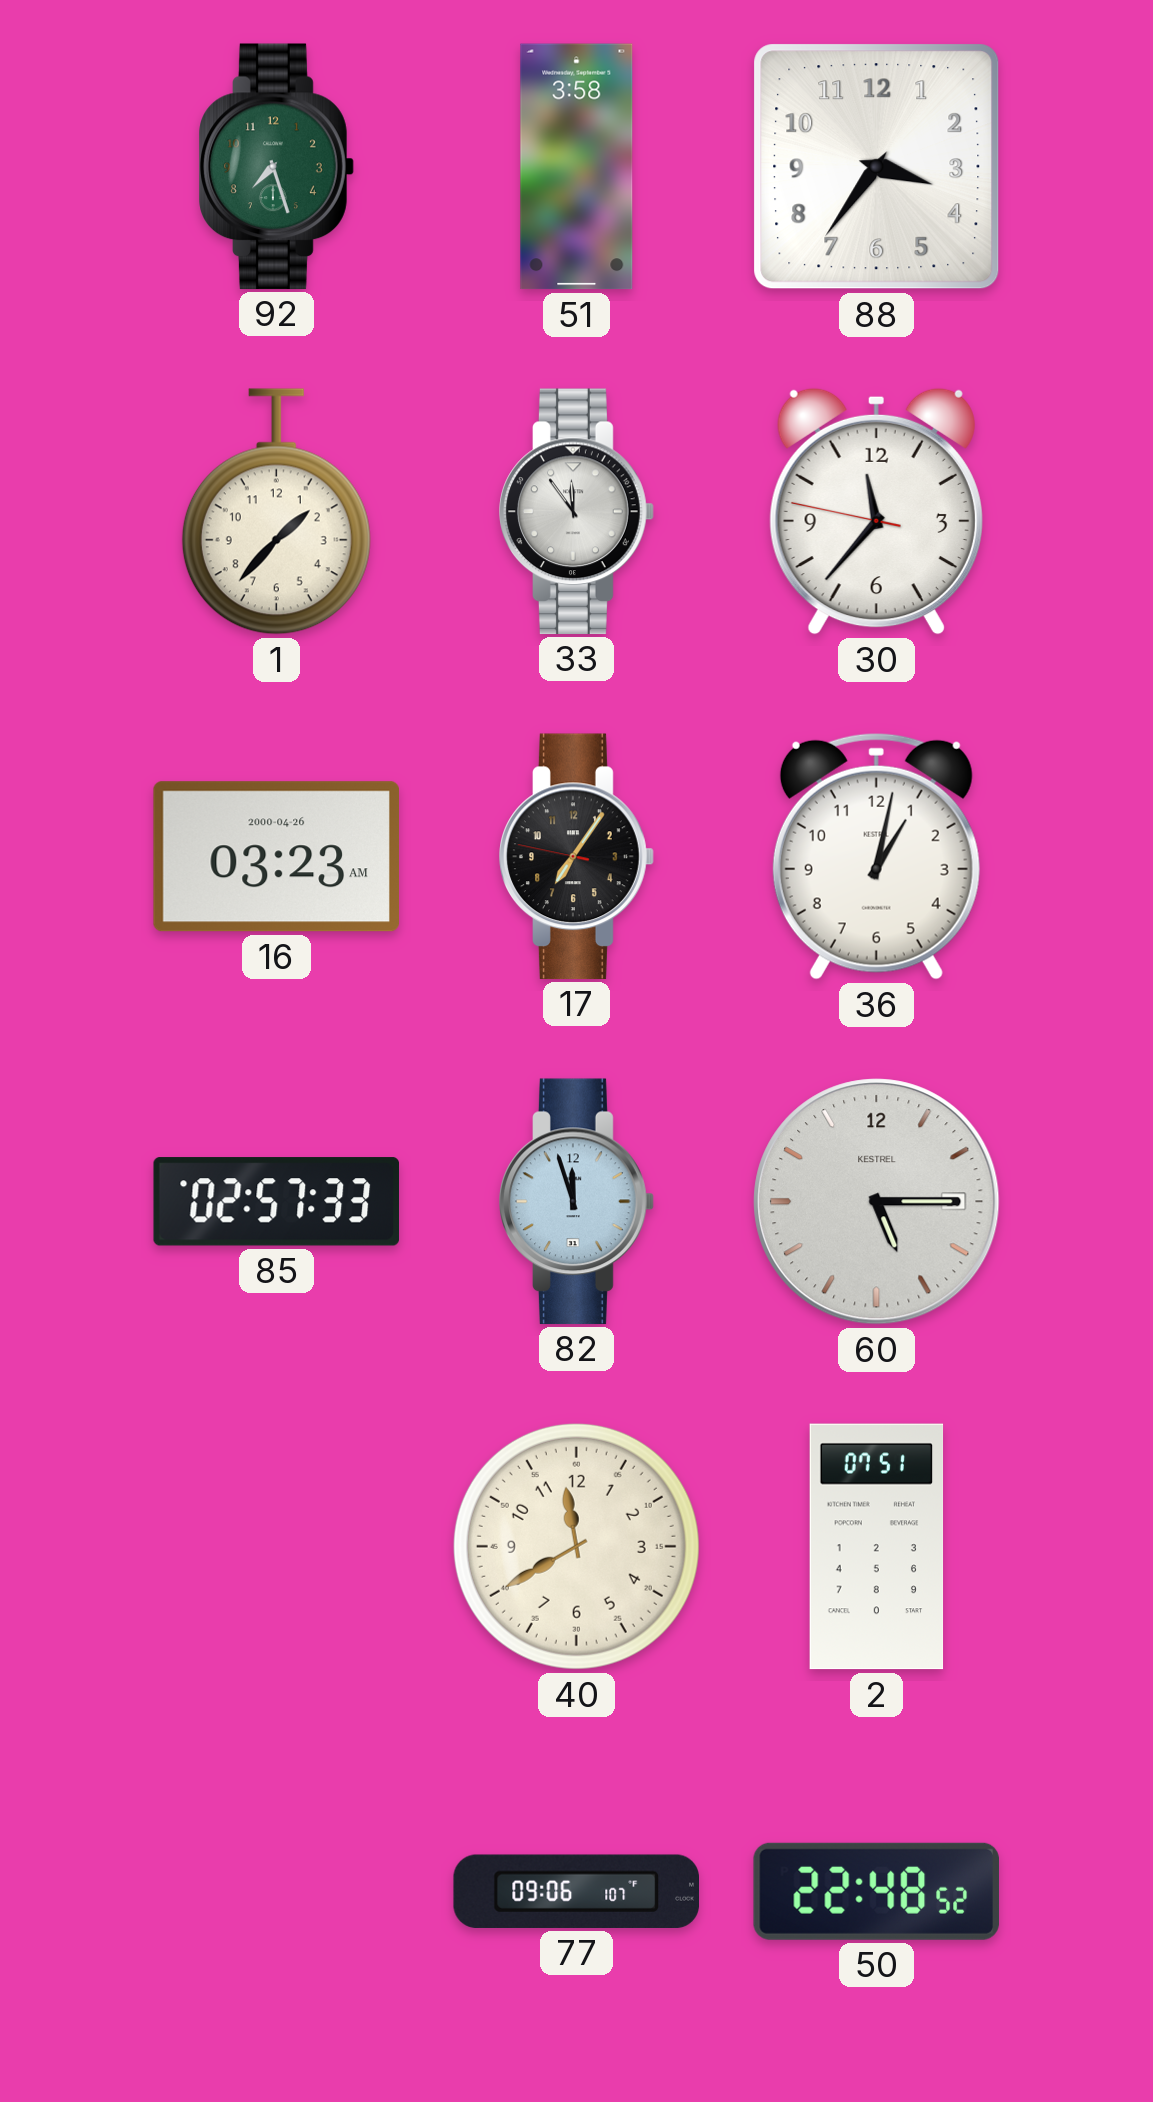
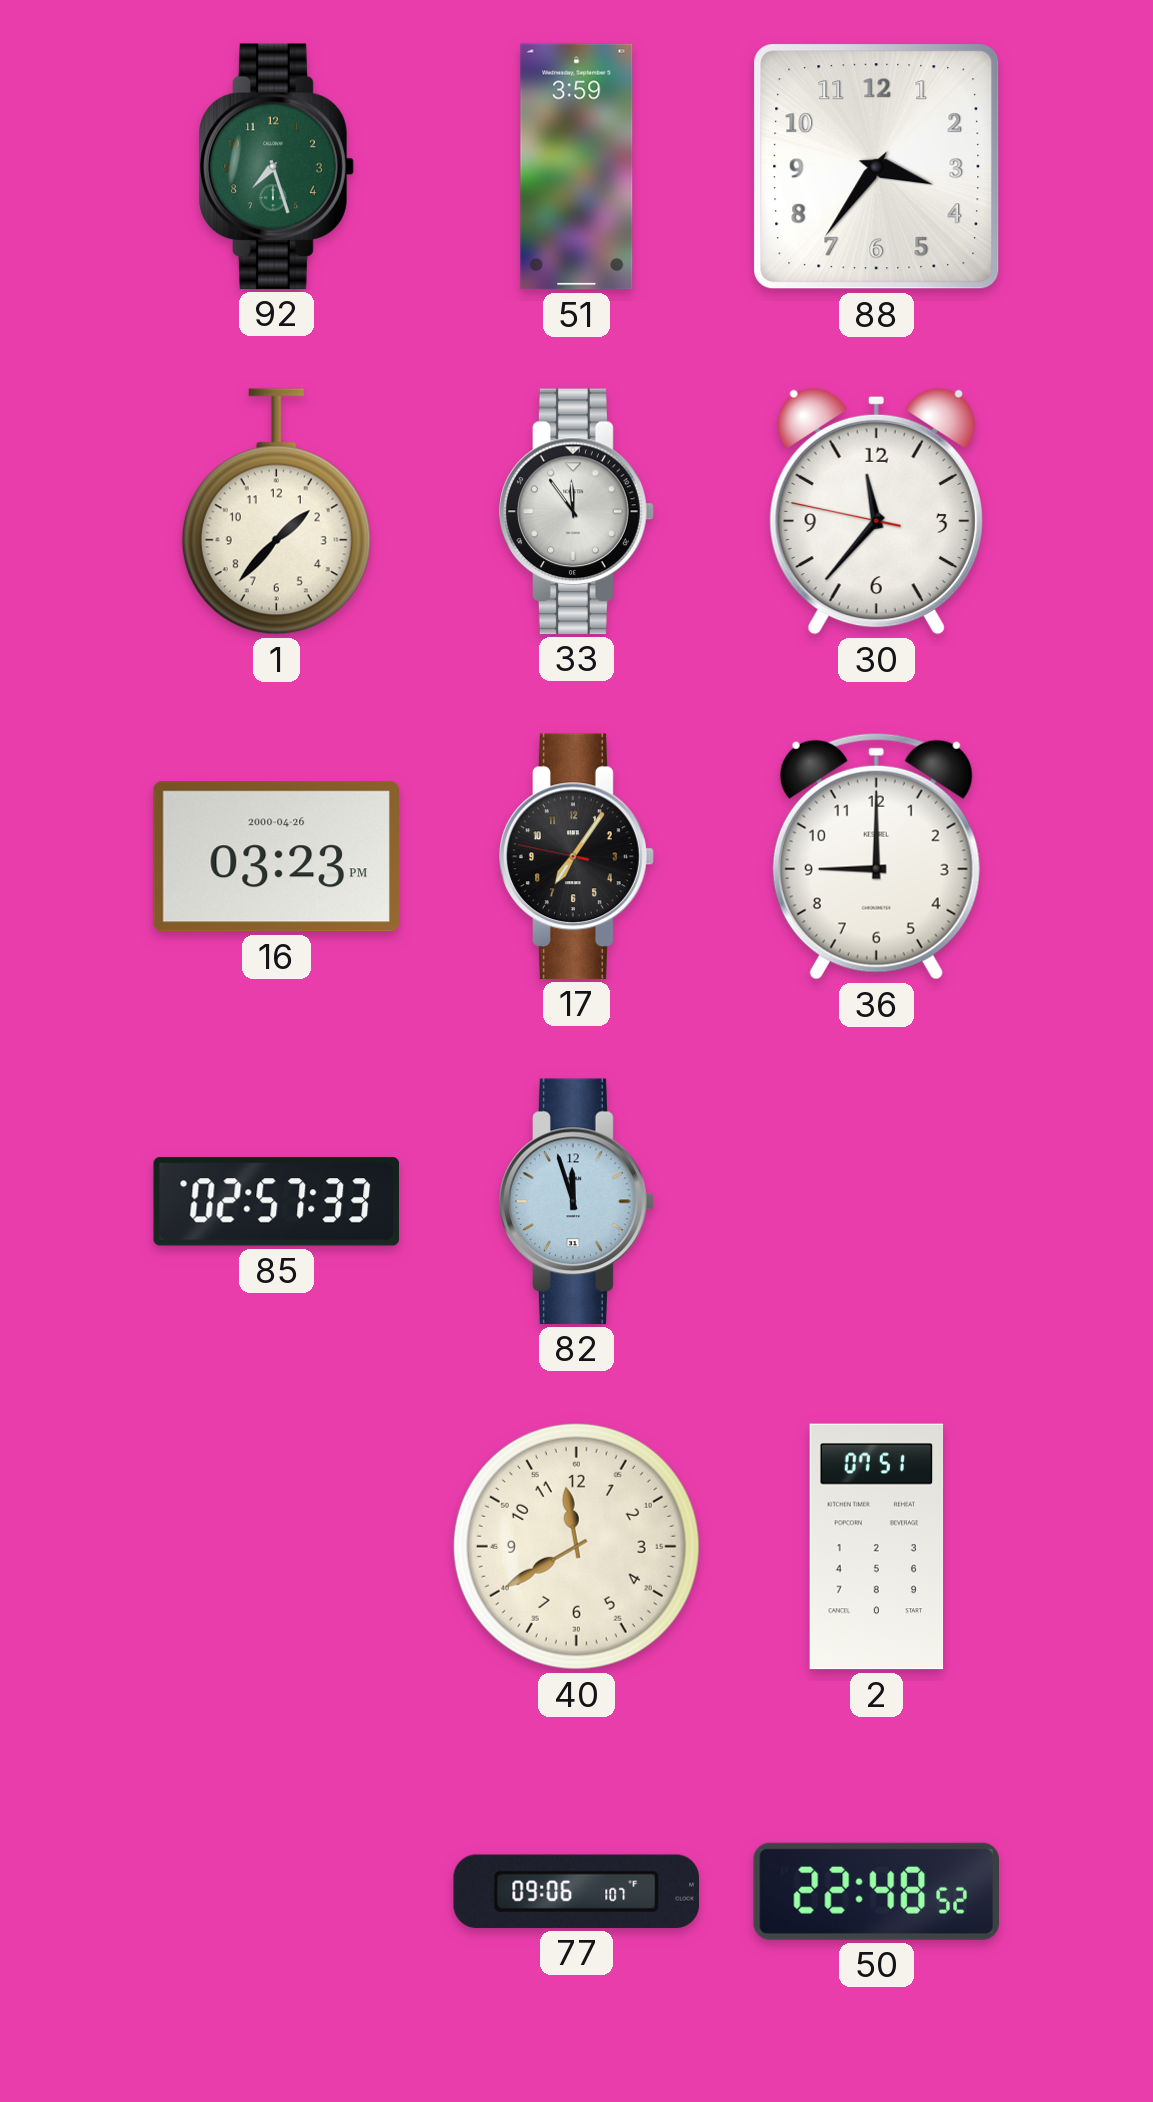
51: 3:58 -> 3:59 (577, 167)
16: 03:23 AM -> 03:23 PM (276, 857)
36: 1:02 -> 9:00 (876, 856)
60: 5:15 -> none (877, 1202)
